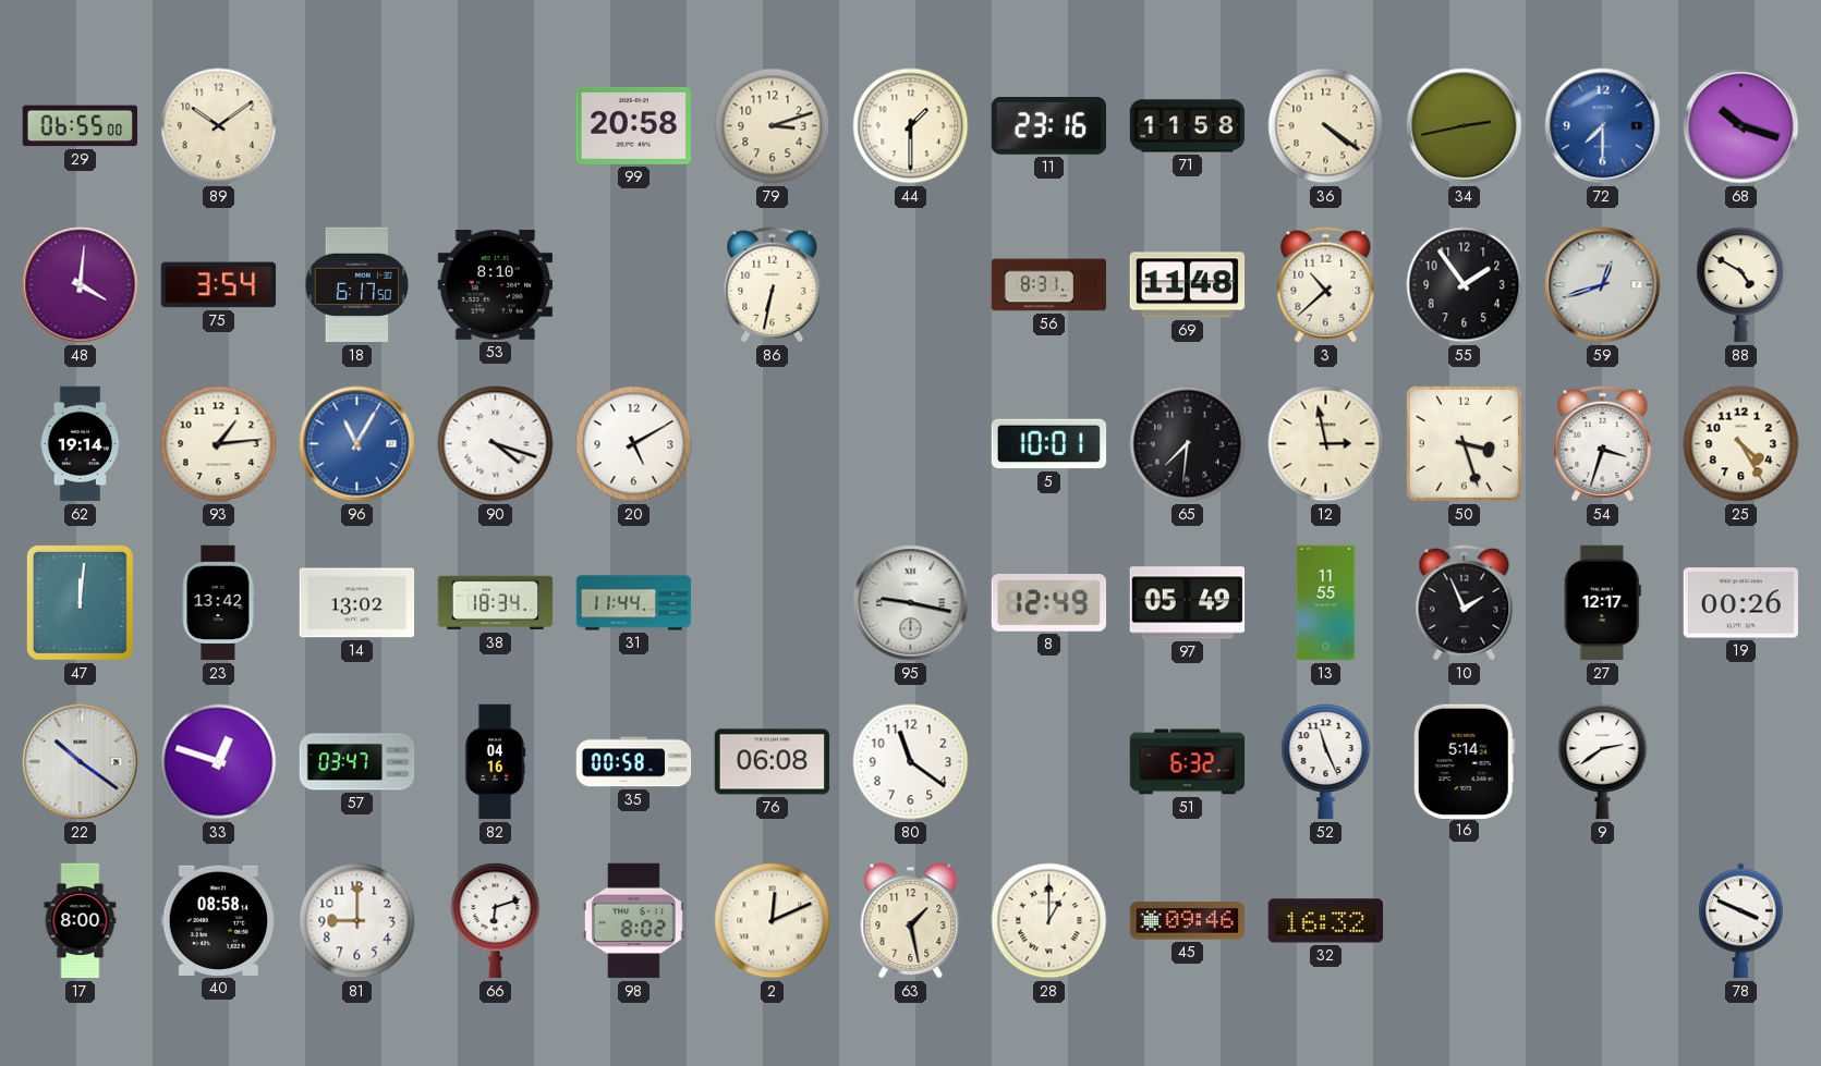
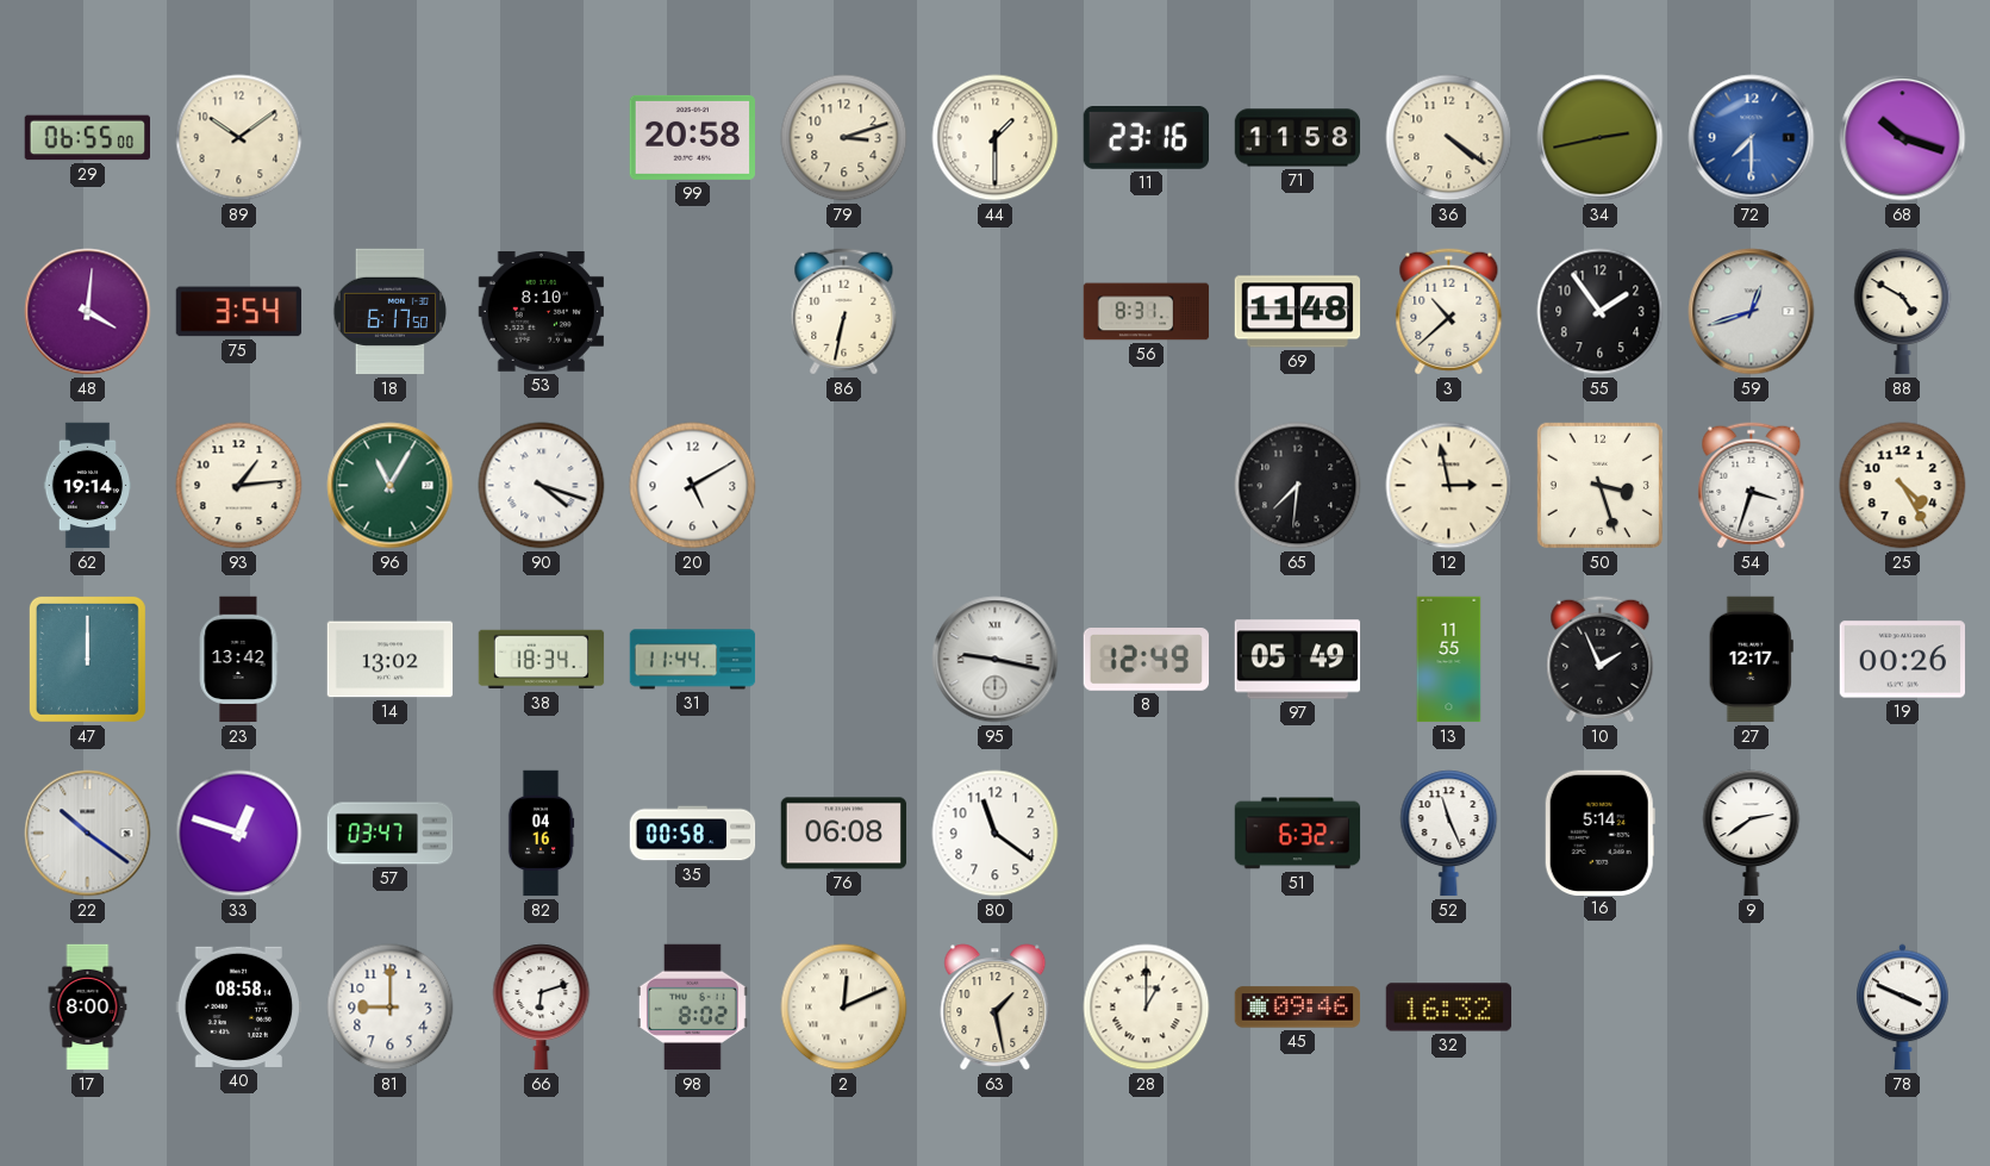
96 dial: blue -> green (391, 486)
5: 10:01 -> none (1049, 444)
47: 12:01 -> 12:00 (87, 659)
